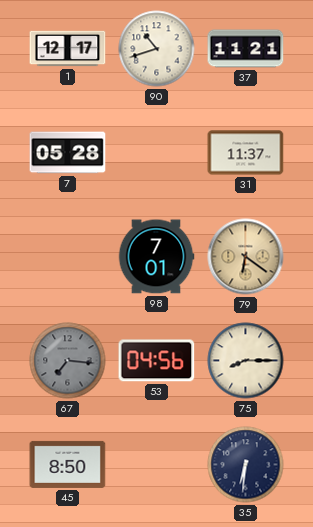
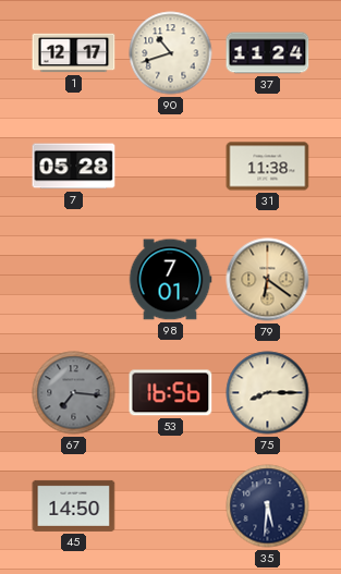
37: 11:21 -> 11:24 (268, 53)
31: 11:37 -> 11:38 (268, 167)
53: 04:56 -> 16:56 (171, 393)
45: 8:50 -> 14:50 (74, 505)
35: 6:31 -> 5:31 (268, 506)
